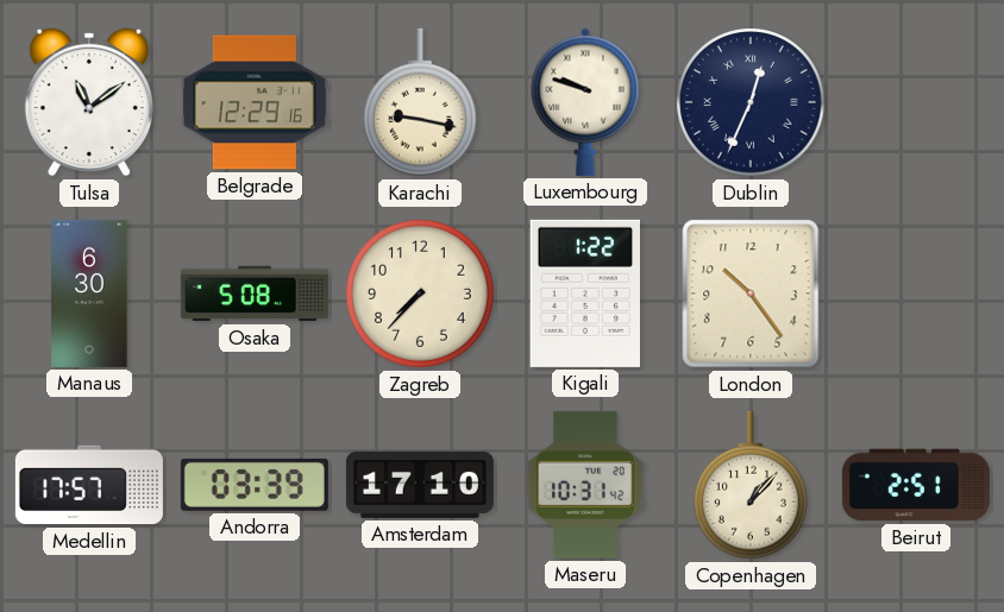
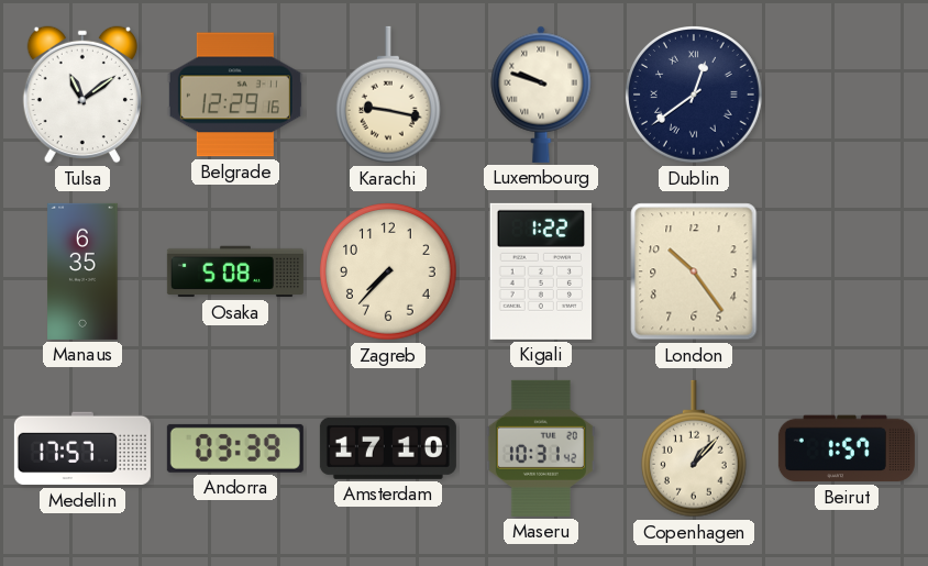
Dublin: 12:34 -> 12:39 (695, 96)
Manaus: 6:30 -> 6:35 (82, 271)
Beirut: 2:51 -> 1:57 (847, 448)
